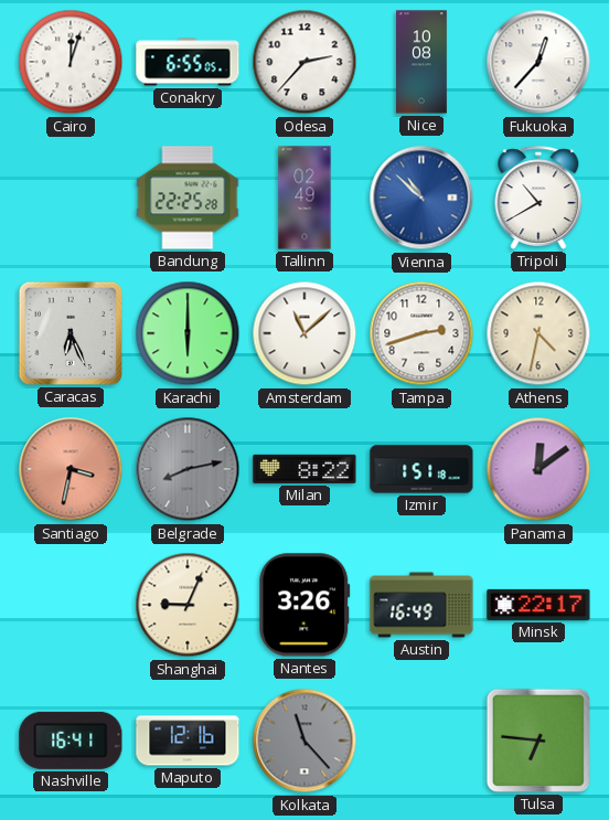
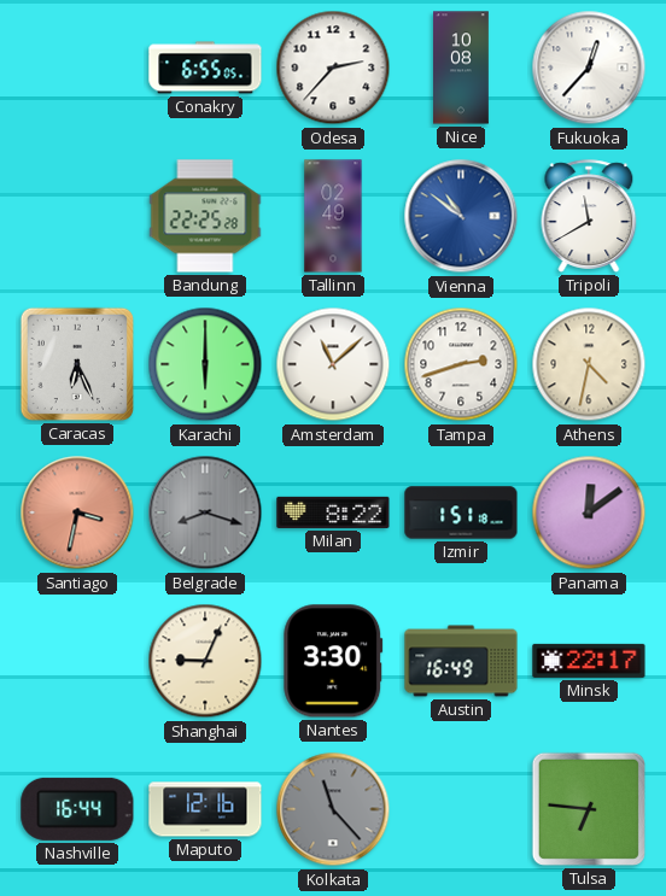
Cairo: 12:03 -> none (71, 62)
Vienna: 10:52 -> 10:51 (461, 216)
Tripoli: 10:40 -> 11:40 (589, 216)
Belgrade: 8:13 -> 8:18 (205, 513)
Nantes: 3:26 -> 3:30 (333, 661)
Nashville: 16:41 -> 16:44 (77, 809)
